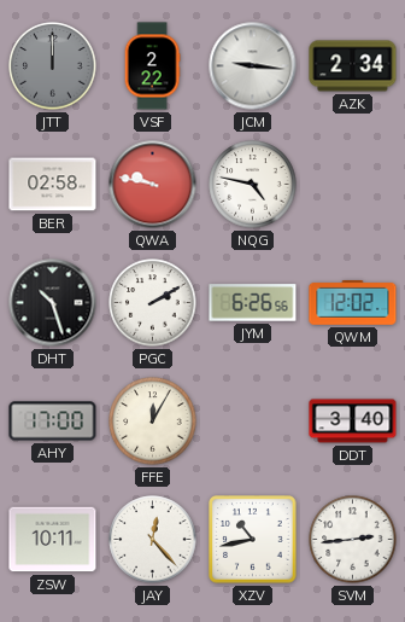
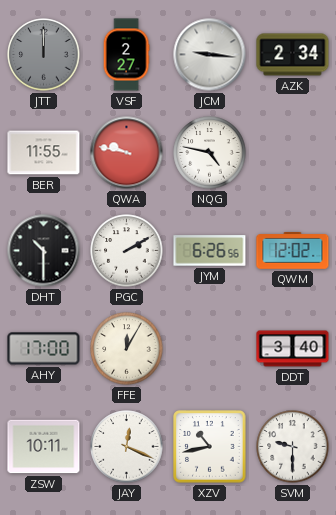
VSF: 2:22 -> 2:27 (126, 55)
BER: 02:58 -> 11:55 (44, 153)
DHT: 10:27 -> 10:30 (44, 251)
JAY: 12:23 -> 12:19 (127, 447)
SVM: 2:44 -> 9:30 (293, 447)
